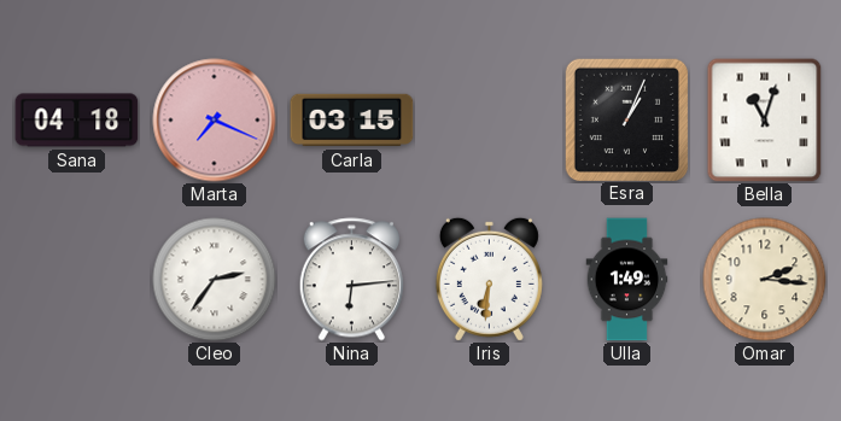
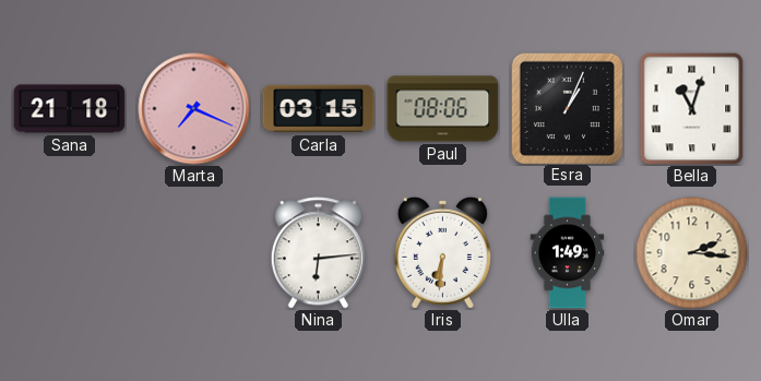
Sana: 04:18 -> 21:18 (70, 109)
Paul: none -> 08:06 (443, 109)
Cleo: 2:36 -> none (215, 280)
